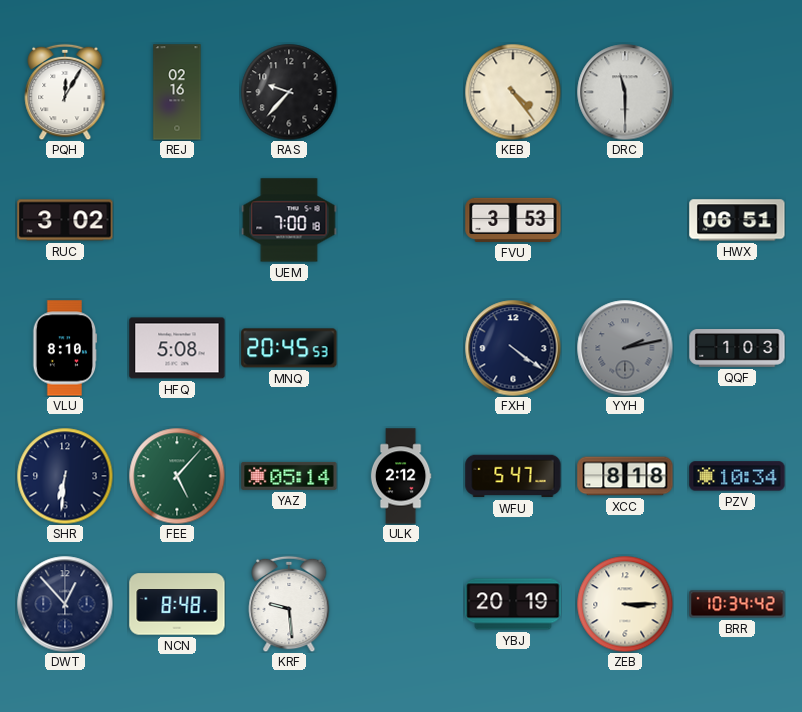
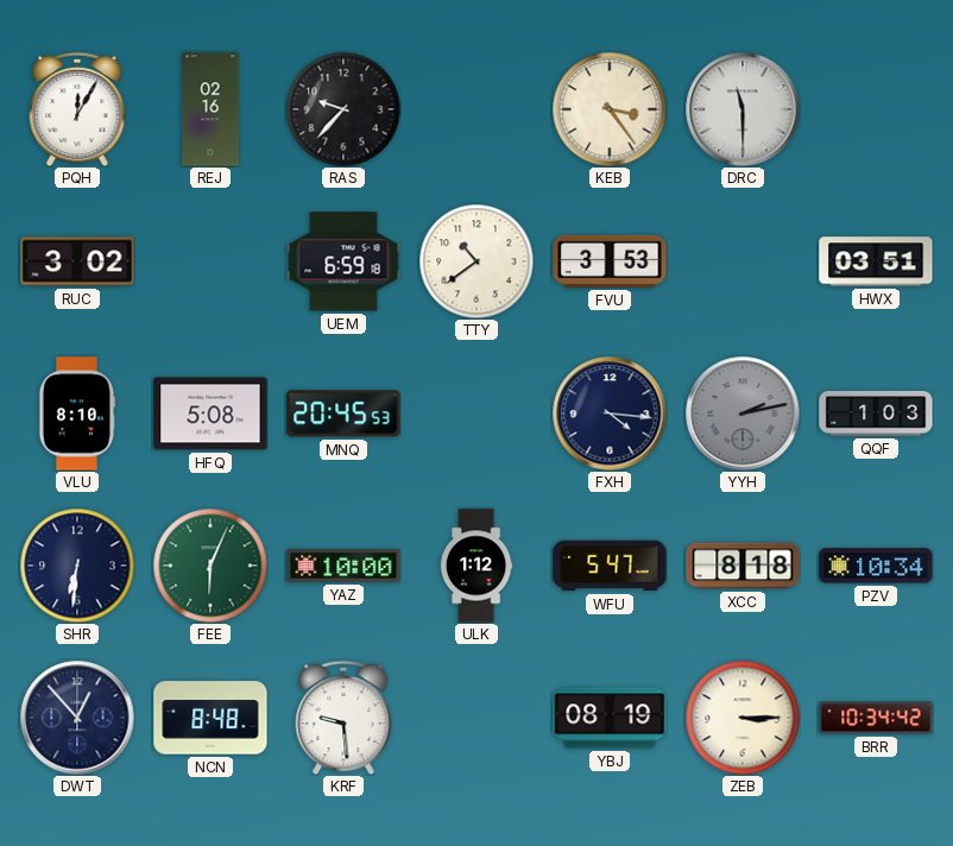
KEB: 4:24 -> 3:24 (610, 109)
UEM: 7:00 -> 6:59 (343, 261)
TTY: none -> 10:39 (476, 261)
HWX: 06:51 -> 03:51 (876, 261)
FXH: 4:21 -> 4:16 (610, 413)
FEE: 5:07 -> 6:04 (210, 566)
YAZ: 05:14 -> 10:00 (343, 566)
ULK: 2:12 -> 1:12 (476, 566)
YBJ: 20:19 -> 08:19 (610, 718)
